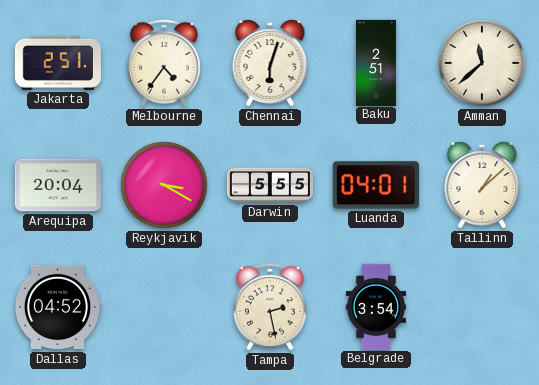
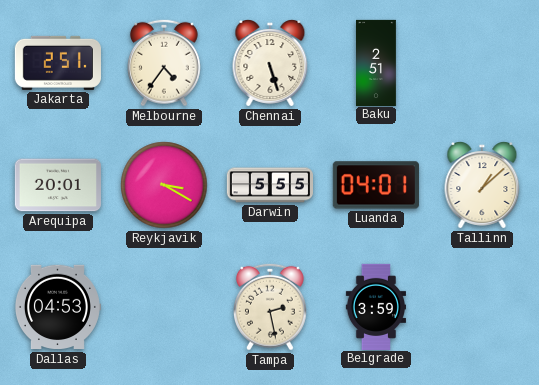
Chennai: 6:03 -> 5:27 (270, 63)
Amman: 11:38 -> none (482, 63)
Arequipa: 20:04 -> 20:01 (58, 185)
Dallas: 04:52 -> 04:53 (57, 307)
Belgrade: 3:54 -> 3:59 (375, 306)
